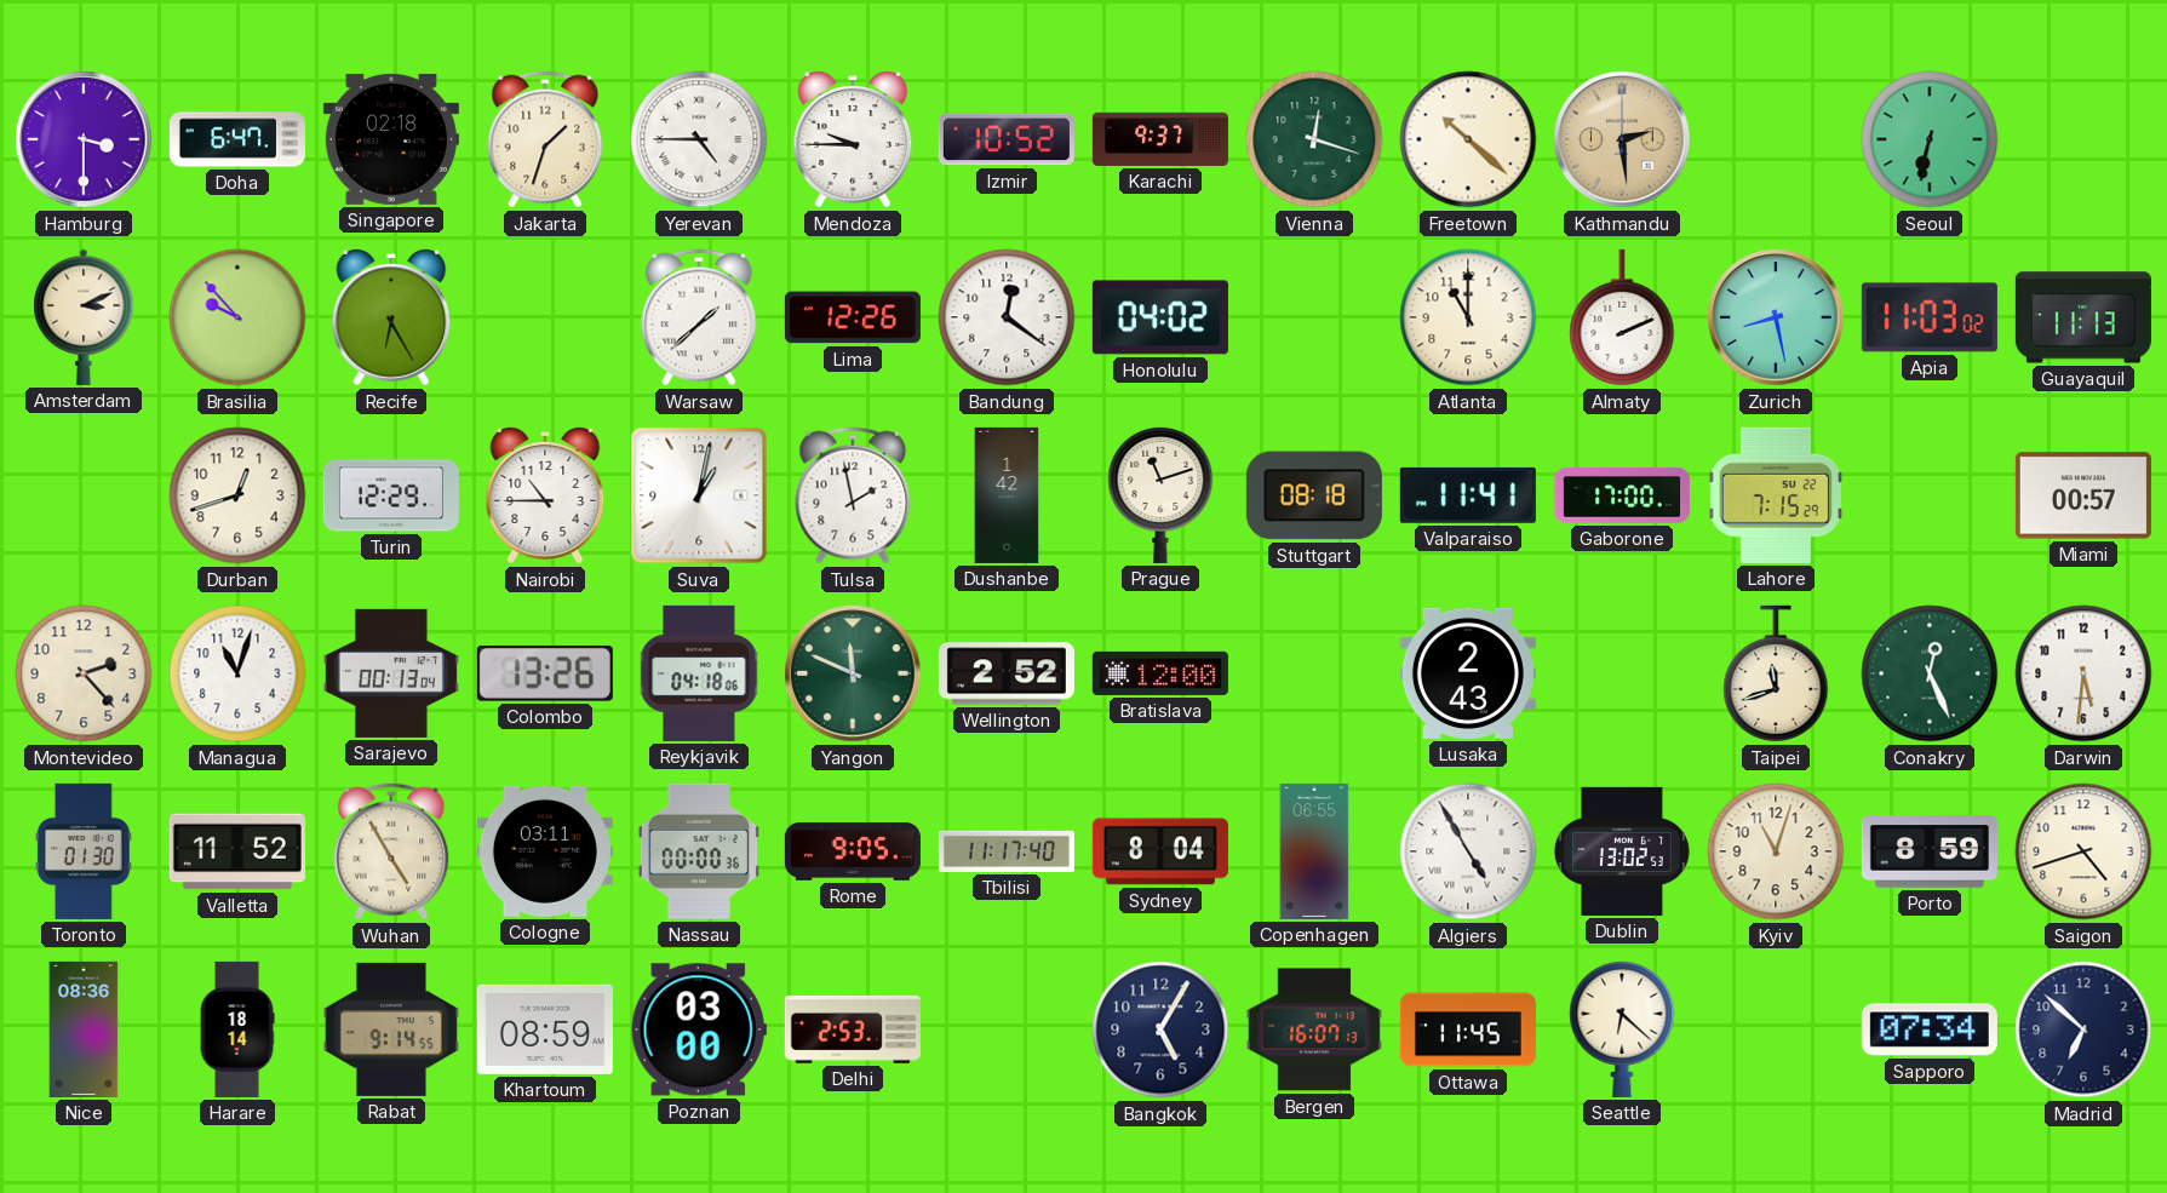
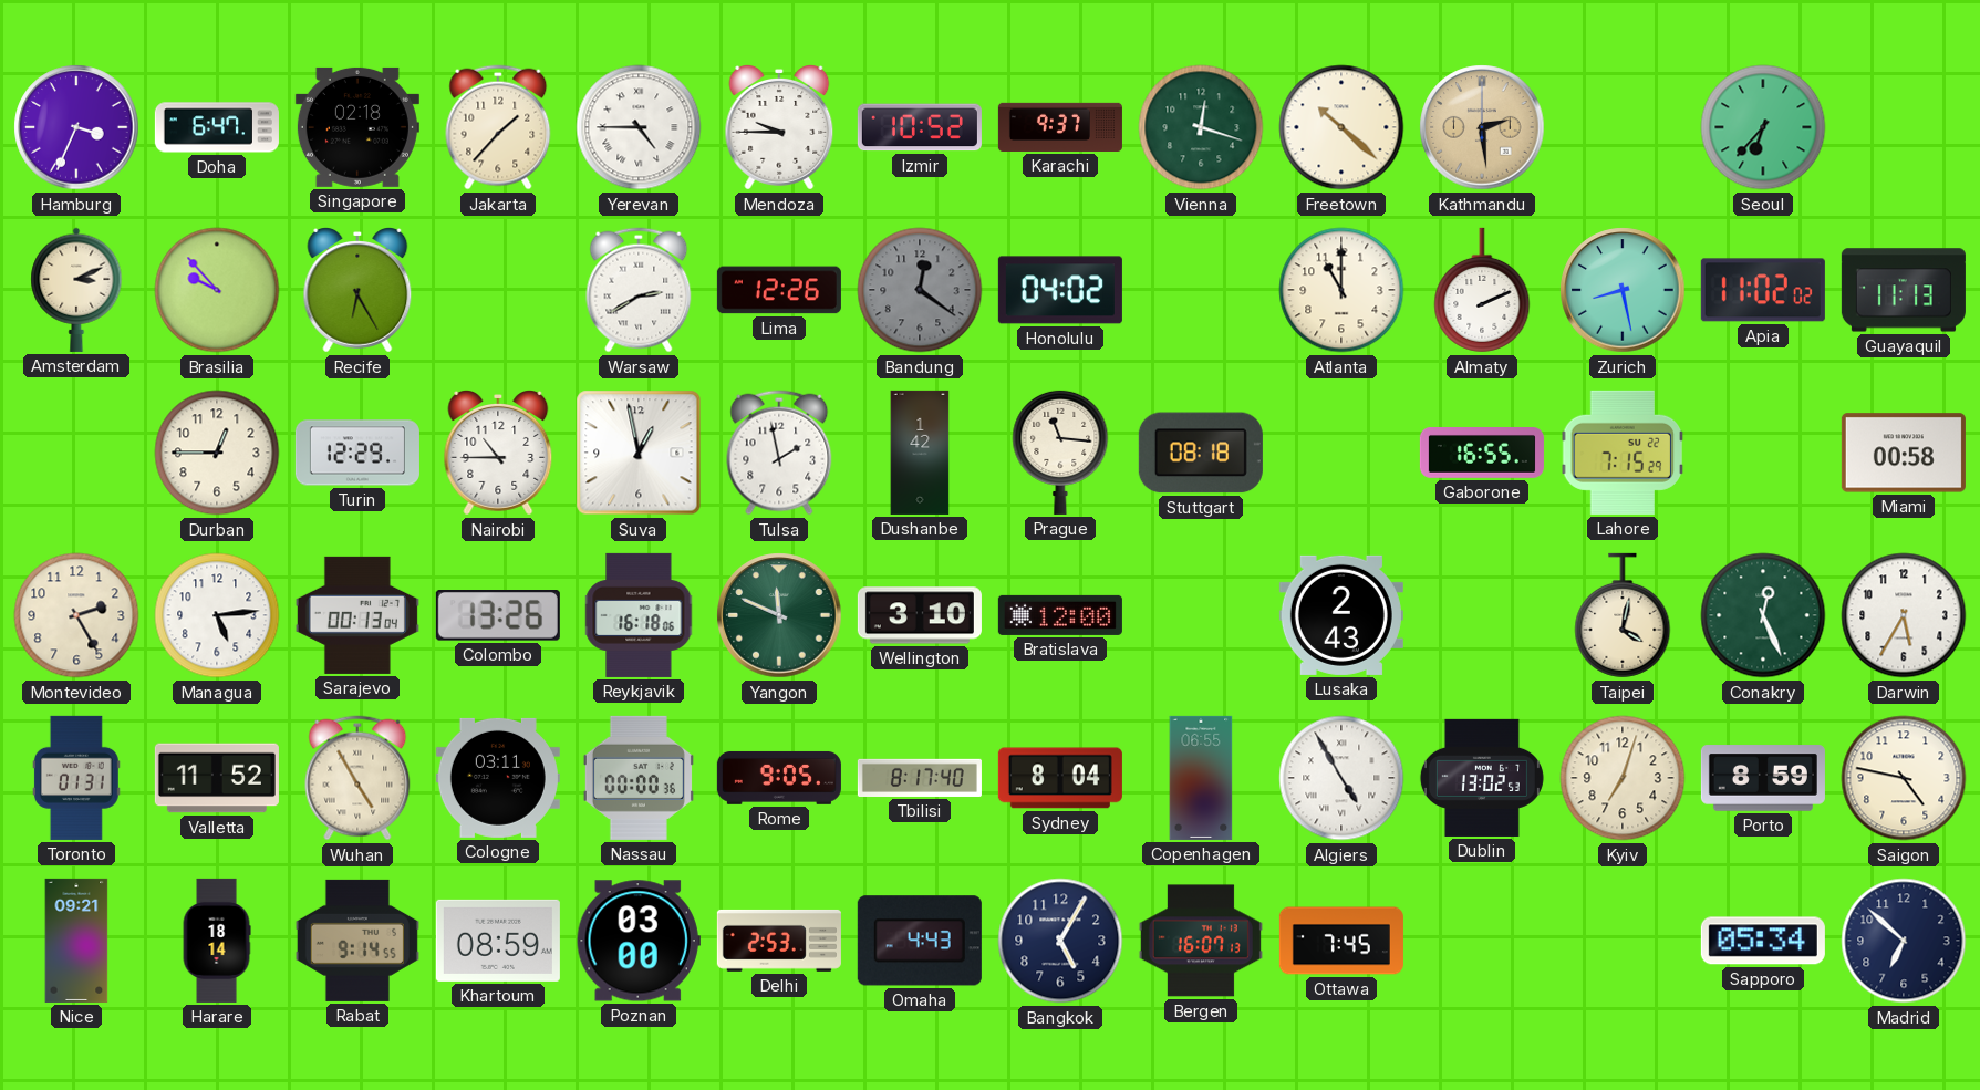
Hamburg: 3:30 -> 3:34 (76, 127)
Jakarta: 1:33 -> 1:37 (498, 127)
Seoul: 6:32 -> 6:37 (1763, 127)
Warsaw: 1:38 -> 2:40 (639, 290)
Bandung dial: white -> grey (920, 290)
Apia: 11:03 -> 11:02 (1763, 290)
Durban: 12:42 -> 12:45 (217, 453)
Suva: 1:02 -> 12:58 (639, 453)
Prague: 11:12 -> 11:16 (1060, 451)
Valparaiso: 11:41 -> none (1468, 495)
Gaborone: 17:00 -> 16:55 (1482, 454)
Miami: 00:57 -> 00:58 (1904, 453)
Montevideo: 2:23 -> 2:25 (76, 615)
Managua: 11:03 -> 5:14 (217, 615)
Reykjavik: 04:18 -> 16:18 (639, 615)
Wellington: 2:52 -> 3:10 (920, 615)
Taipei: 11:42 -> 4:02 (1623, 615)
Darwin: 5:31 -> 5:35 (1904, 615)
Toronto: 01:30 -> 01:31 (76, 778)
Tbilisi: 11:17 -> 8:17 (920, 778)
Kyiv: 11:03 -> 7:03 (1623, 778)
Saigon: 4:42 -> 4:47 (1904, 778)
Nice: 08:36 -> 09:21 (76, 941)
Omaha: none -> 4:43 (920, 941)
Ottawa: 11:45 -> 7:45 (1341, 941)
Seattle: 6:22 -> none (1622, 1028)
Sapporo: 07:34 -> 05:34 (1763, 941)
